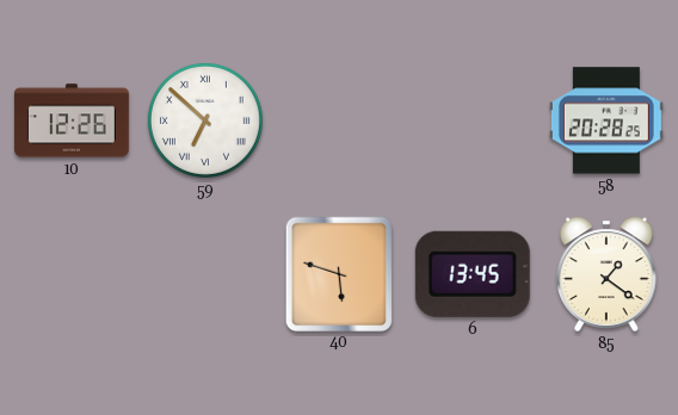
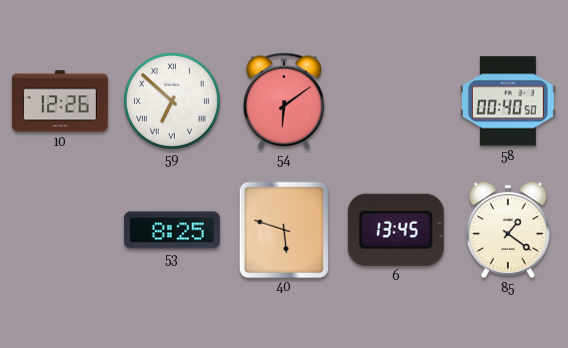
54: none -> 6:09 (284, 101)
58: 20:28 -> 00:40 (508, 101)
53: none -> 8:25 (172, 230)
